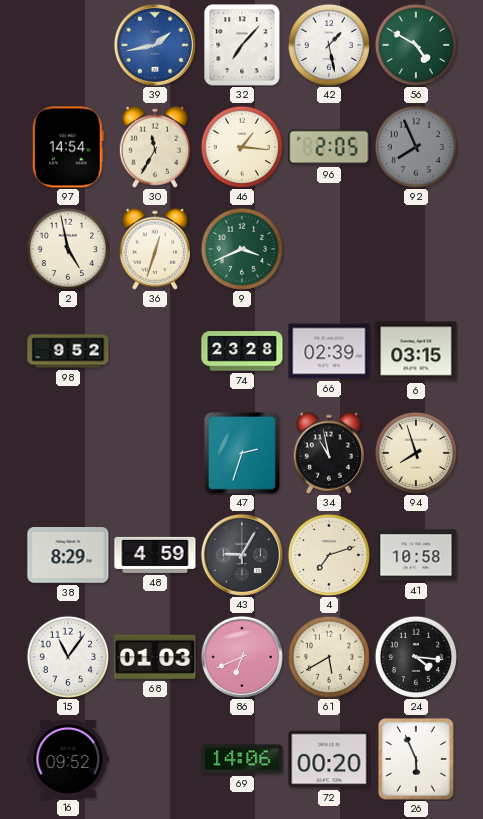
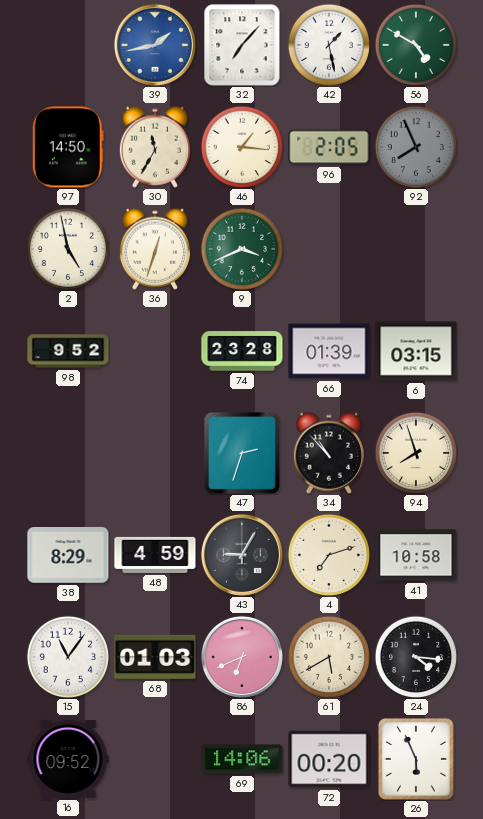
97: 14:54 -> 14:50 (68, 147)
66: 02:39 -> 01:39 (329, 351)
34: 10:58 -> 10:53 (329, 453)
